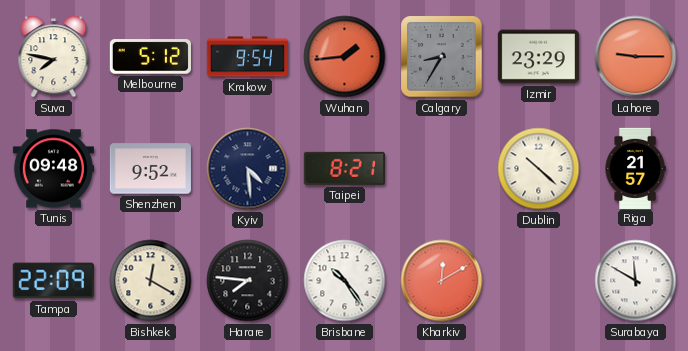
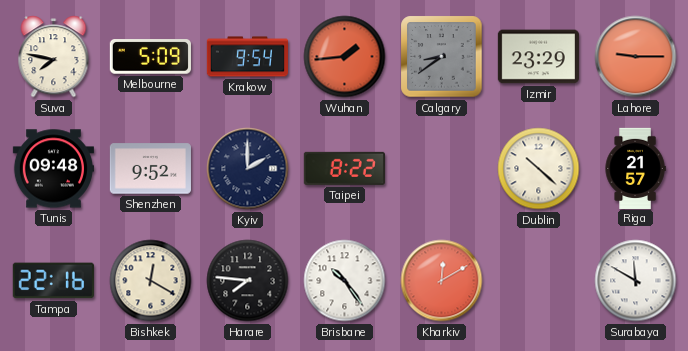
Melbourne: 5:12 -> 5:09 (150, 57)
Calgary: 8:35 -> 8:39 (442, 57)
Kyiv: 4:29 -> 2:00 (248, 169)
Taipei: 8:21 -> 8:22 (344, 168)
Tampa: 22:09 -> 22:16 (53, 281)
